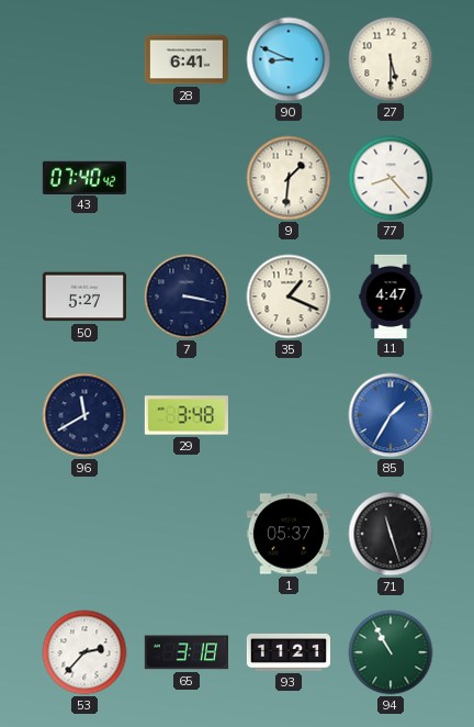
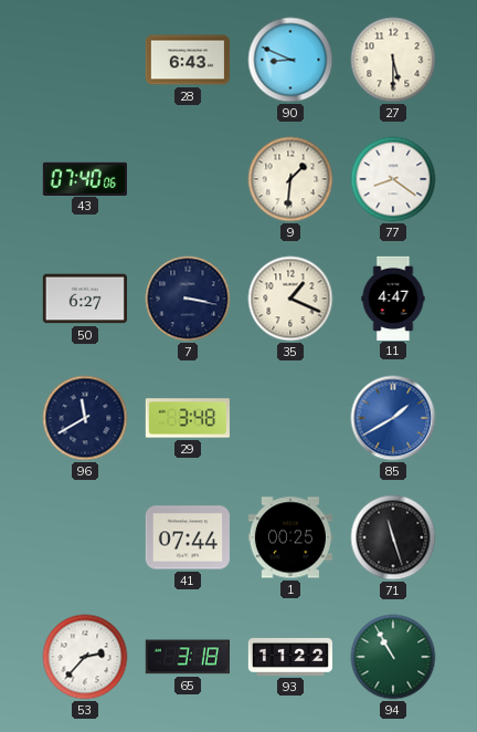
28: 6:41 -> 6:43 (187, 60)
43: 07:40:42 -> 07:40:06 (85, 178)
77: 8:23 -> 8:21 (393, 179)
50: 5:27 -> 6:27 (84, 299)
85: 1:35 -> 1:40 (393, 418)
41: none -> 07:44 (188, 537)
1: 05:37 -> 00:25 (290, 537)
93: 11:21 -> 11:22 (289, 657)
